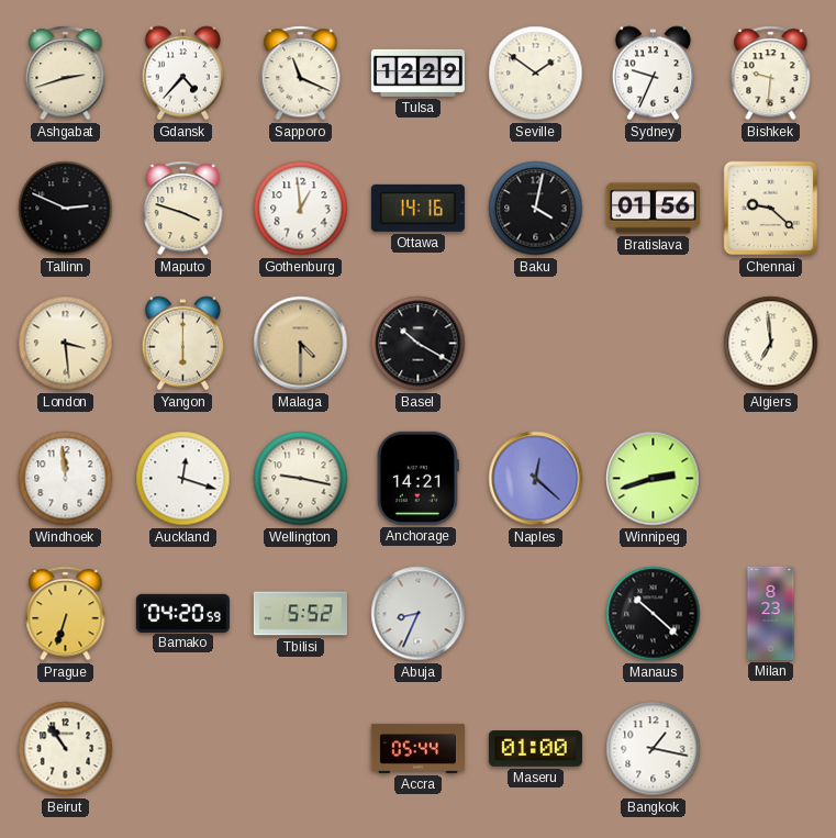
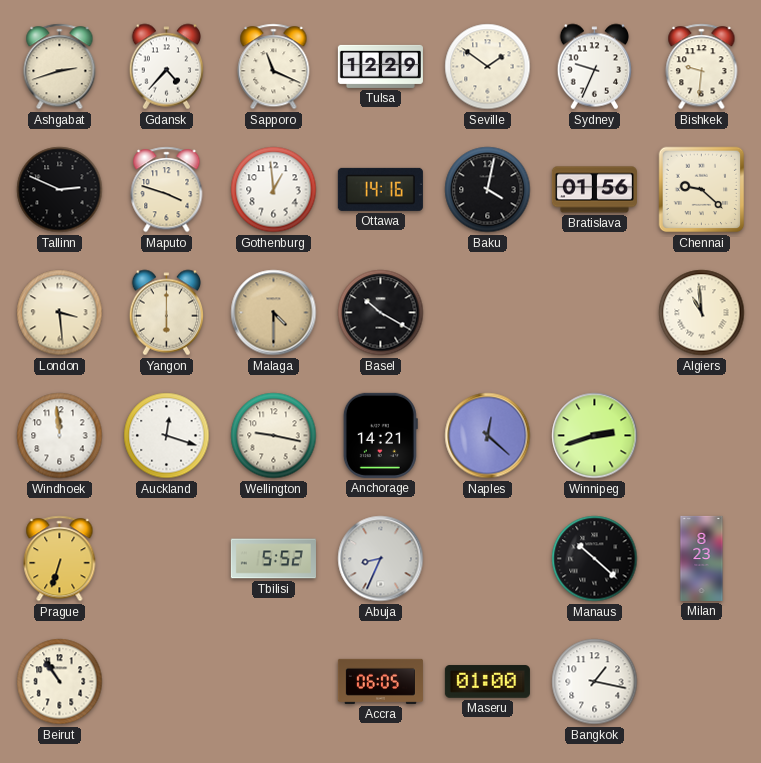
Algiers: 6:59 -> 10:59 (702, 313)
Bamako: 04:20 -> none (182, 613)
Accra: 05:44 -> 06:05 (380, 681)
